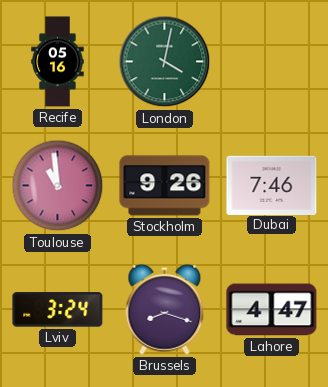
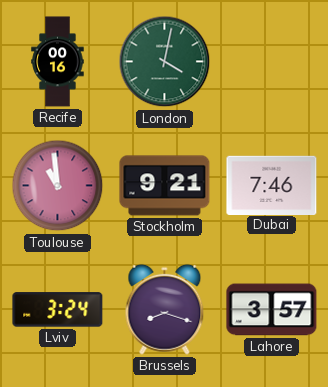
Recife: 05:16 -> 00:16 (58, 62)
Stockholm: 9:26 -> 9:21 (165, 186)
Lahore: 4:47 -> 3:57 (272, 310)
